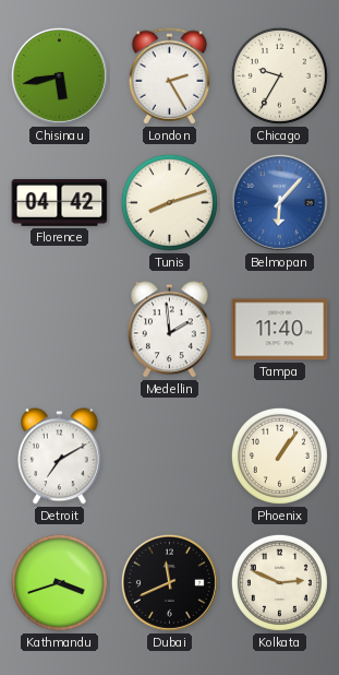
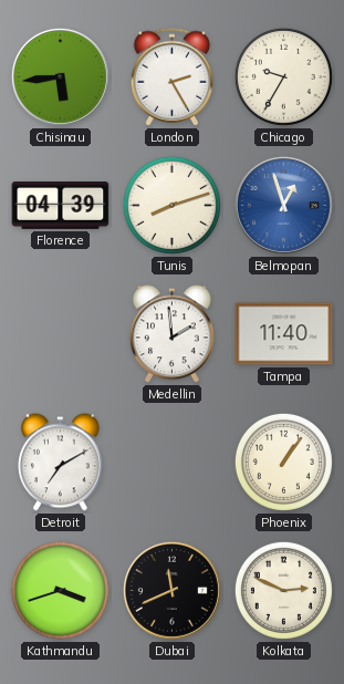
Chisinau: 5:43 -> 5:44 (60, 76)
Florence: 04:42 -> 04:39 (61, 205)
Belmopan: 6:07 -> 12:57 (283, 205)
